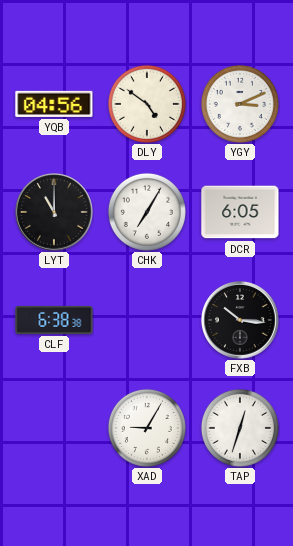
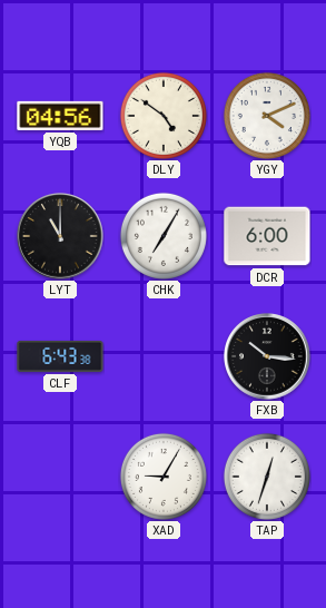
YGY: 3:11 -> 4:11 (267, 116)
DCR: 6:05 -> 6:00 (267, 236)
CLF: 6:38 -> 6:43 (60, 356)
